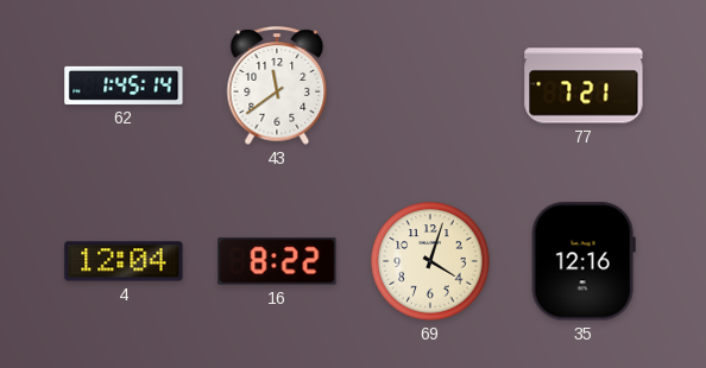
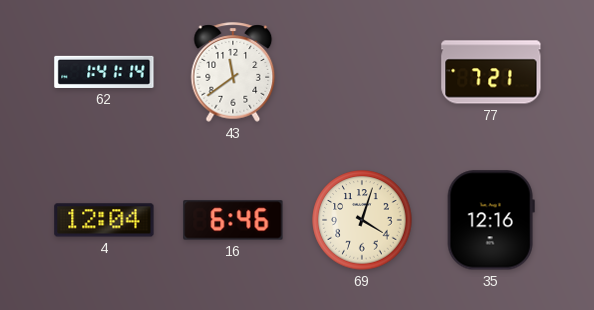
62: 1:45 -> 1:41 (104, 72)
16: 8:22 -> 6:46 (233, 220)
